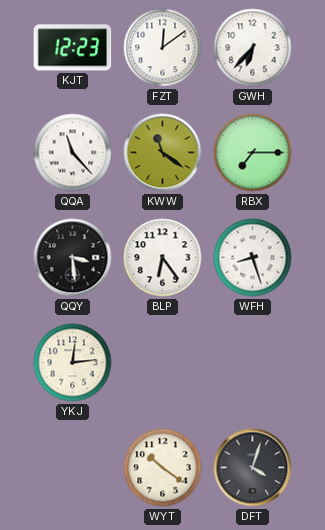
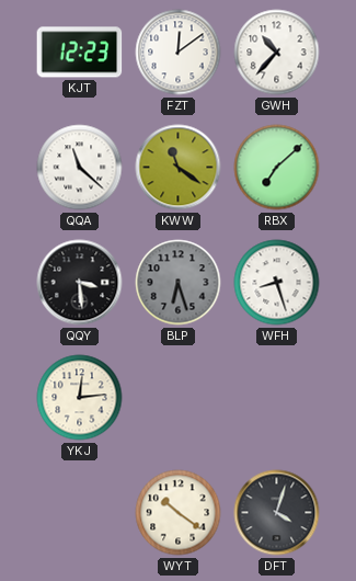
GWH: 6:37 -> 10:37 (277, 53)
QQA: 11:23 -> 11:22 (80, 168)
RBX: 7:15 -> 7:08 (277, 168)
BLP: 6:24 -> 6:27 (179, 283)
BLP dial: white -> grey (179, 283)
